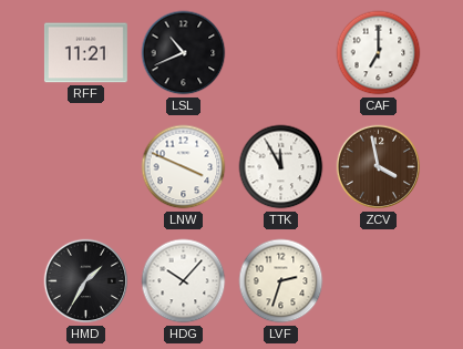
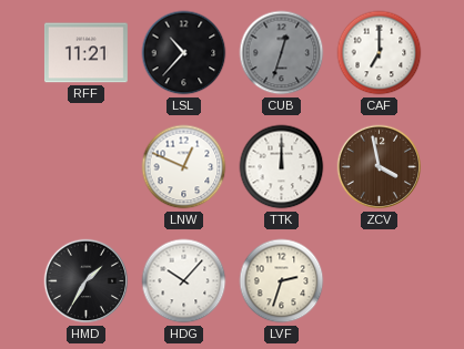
LSL: 10:41 -> 10:37 (184, 53)
CUB: none -> 12:33 (282, 53)
LNW: 3:49 -> 12:49 (184, 167)
TTK: 11:55 -> 12:00 (282, 167)
